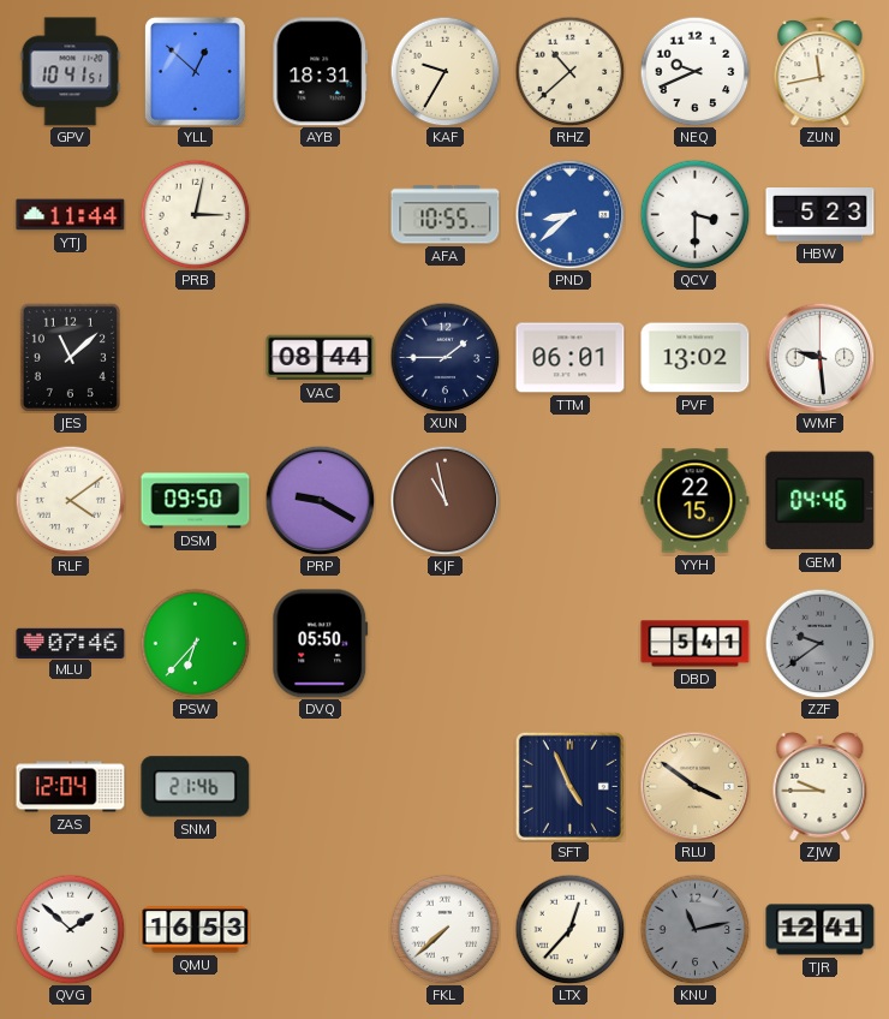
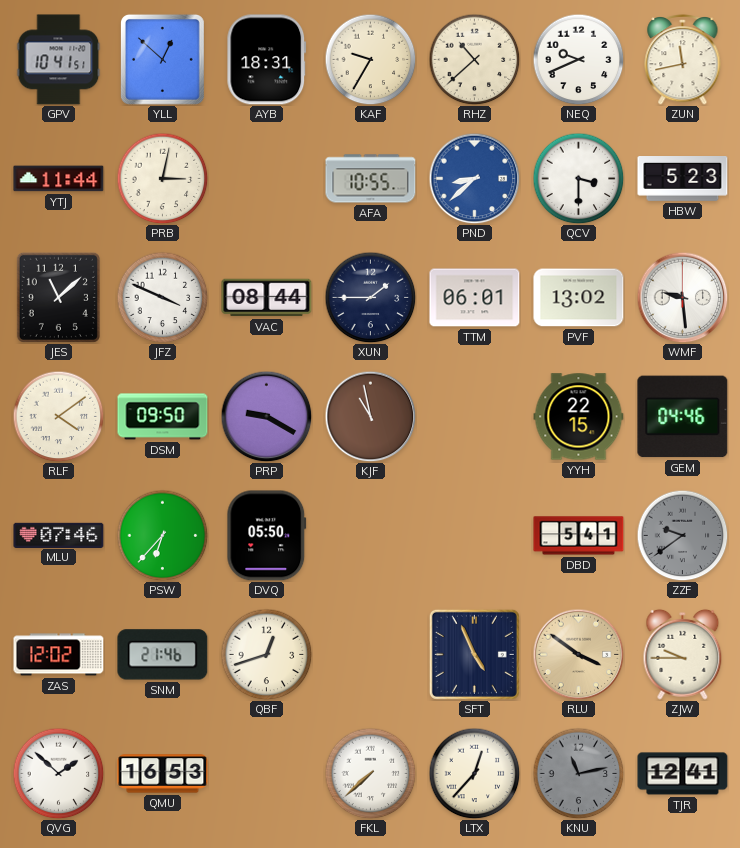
JFZ: none -> 3:49 (162, 297)
ZAS: 12:04 -> 12:02 (59, 655)
QBF: none -> 12:42 (266, 654)
